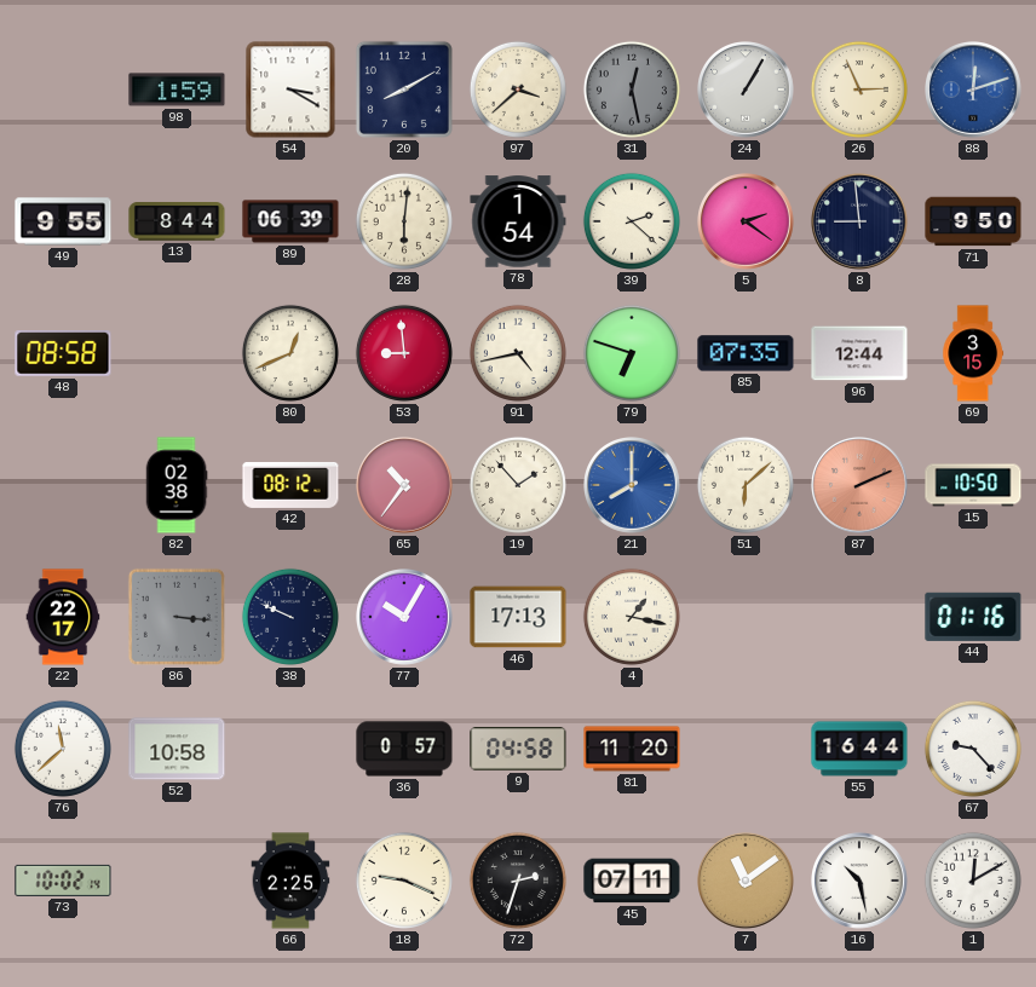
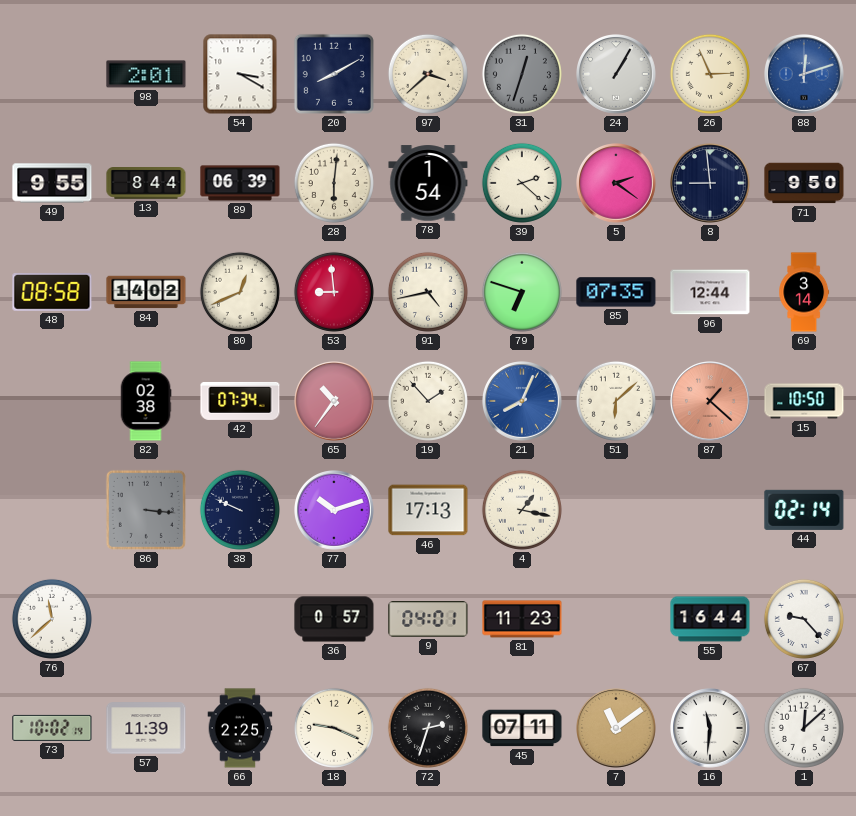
98: 1:59 -> 2:01 (146, 74)
31: 12:28 -> 12:33 (522, 74)
84: none -> 14:02 (146, 292)
69: 3:15 -> 3:14 (804, 292)
42: 08:12 -> 07:34 (240, 401)
21: 8:00 -> 8:04 (523, 402)
87: 2:11 -> 1:22 (711, 402)
22: 22:17 -> none (63, 617)
77: 10:05 -> 10:12 (335, 511)
44: 01:16 -> 02:14 (804, 510)
52: 10:58 -> none (177, 749)
9: 04:58 -> 04:01 (428, 619)
81: 11:20 -> 11:23 (522, 619)
57: none -> 11:39 (146, 728)
16: 10:28 -> 11:31 (711, 729)
1: 12:10 -> 12:08 (804, 728)
